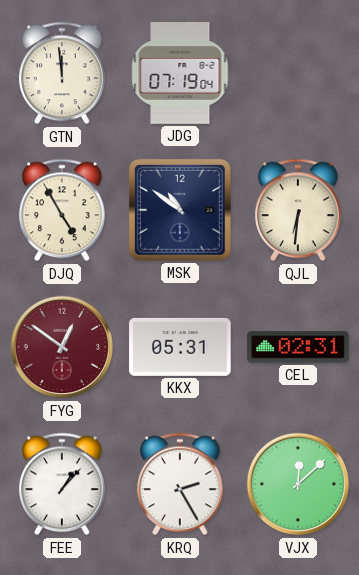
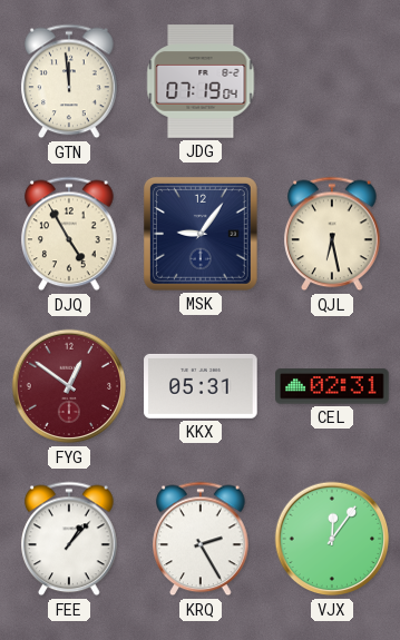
MSK: 10:51 -> 9:06 (201, 234)
QJL: 6:31 -> 6:28 (332, 234)
VJX: 12:08 -> 12:06 (332, 539)
